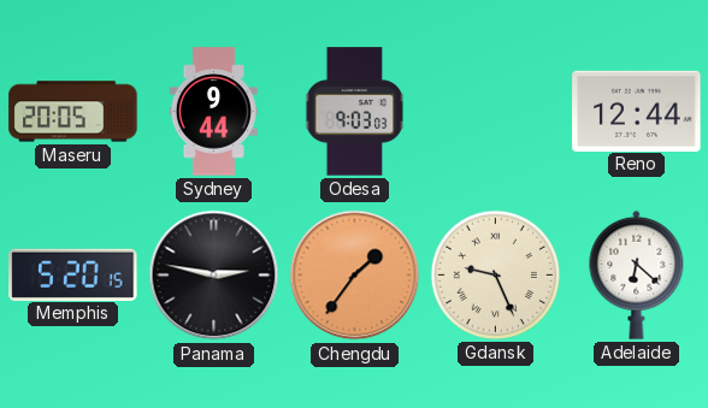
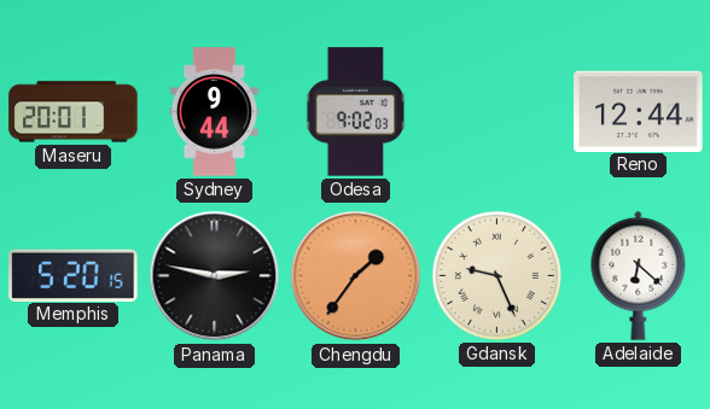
Maseru: 20:05 -> 20:01 (74, 112)
Odesa: 9:03 -> 9:02 (356, 112)
